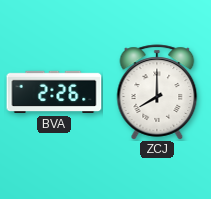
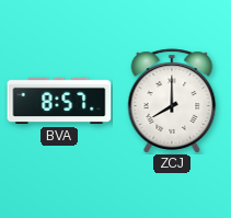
BVA: 2:26 -> 8:57 (59, 101)
